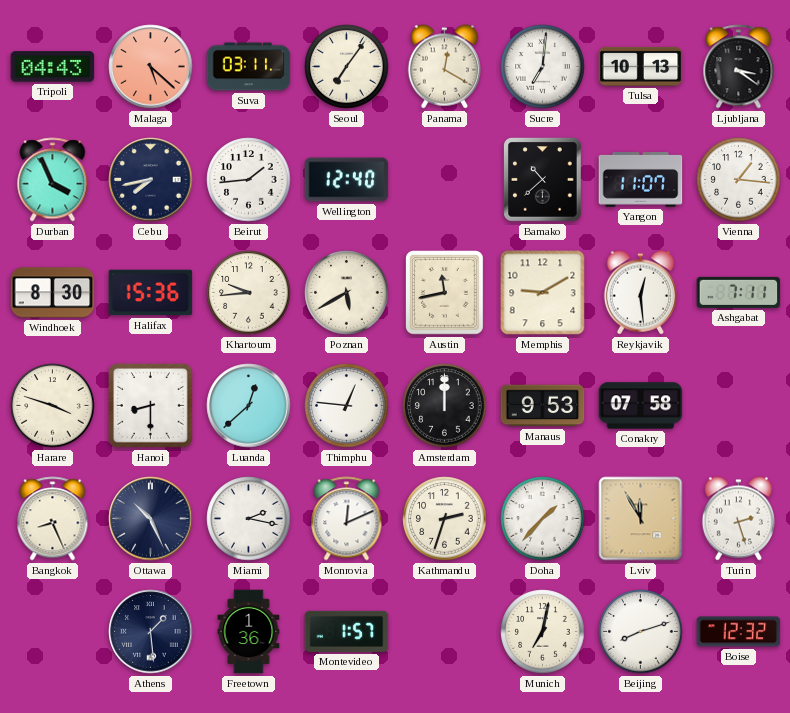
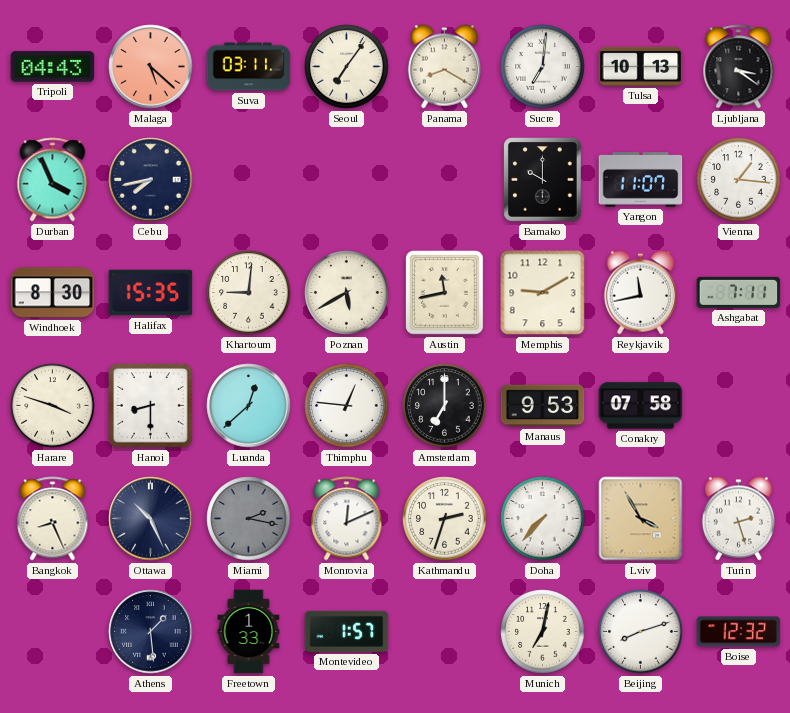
Panama: 12:20 -> 8:20 (444, 67)
Beirut: 1:44 -> none (249, 180)
Wellington: 12:40 -> none (347, 180)
Bamako: 10:38 -> 10:00 (543, 180)
Halifax: 15:36 -> 15:35 (151, 293)
Khartoum: 9:44 -> 9:01 (249, 293)
Reykjavik: 12:29 -> 11:43 (640, 293)
Amsterdam: 12:00 -> 7:00 (445, 406)
Miami dial: white -> grey (249, 519)
Doha: 1:37 -> 7:37 (543, 519)
Lviv: 11:55 -> 3:55 (641, 519)
Freetown: 1:36 -> 1:33 (249, 632)
